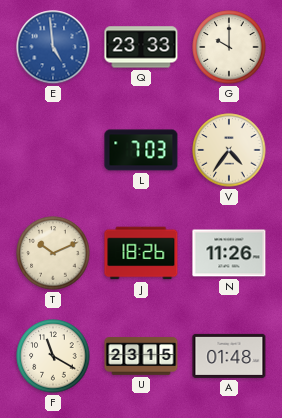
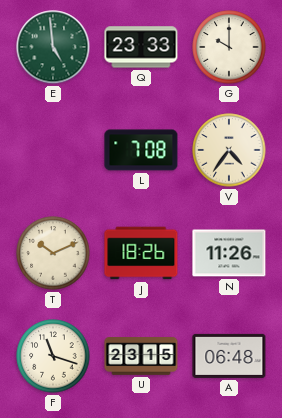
E dial: blue -> green (53, 47)
L: 7:03 -> 7:08 (141, 150)
F: 11:20 -> 11:18 (53, 356)
A: 01:48 -> 06:48 (229, 356)
